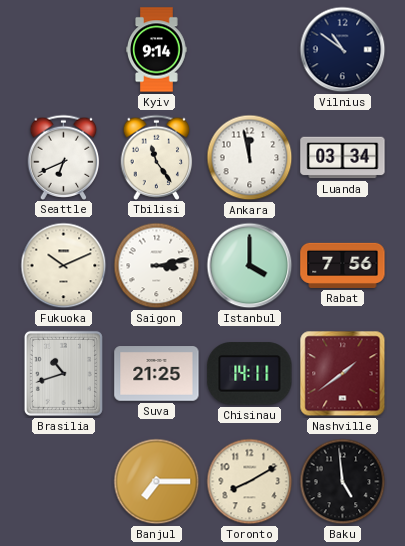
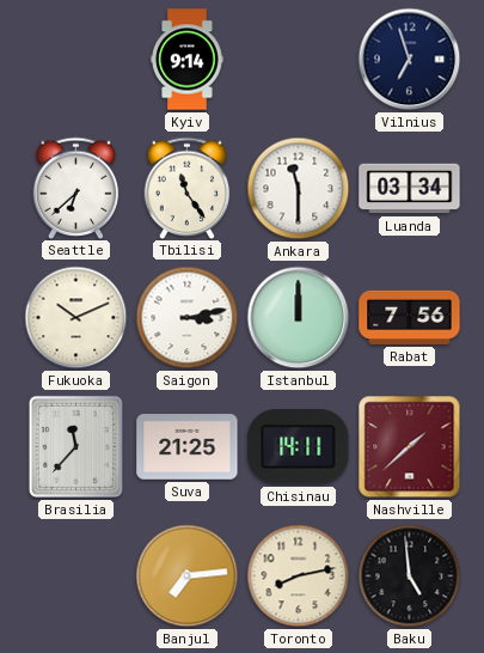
Vilnius: 10:51 -> 6:57 (410, 60)
Seattle: 6:41 -> 6:38 (76, 188)
Ankara: 11:58 -> 11:30 (299, 189)
Istanbul: 4:00 -> 12:00 (299, 318)
Brasilia: 10:42 -> 11:37 (75, 446)
Nashville: 1:39 -> 1:38 (410, 447)
Banjul: 7:15 -> 7:14 (188, 576)
Toronto: 8:10 -> 8:13 (299, 576)
